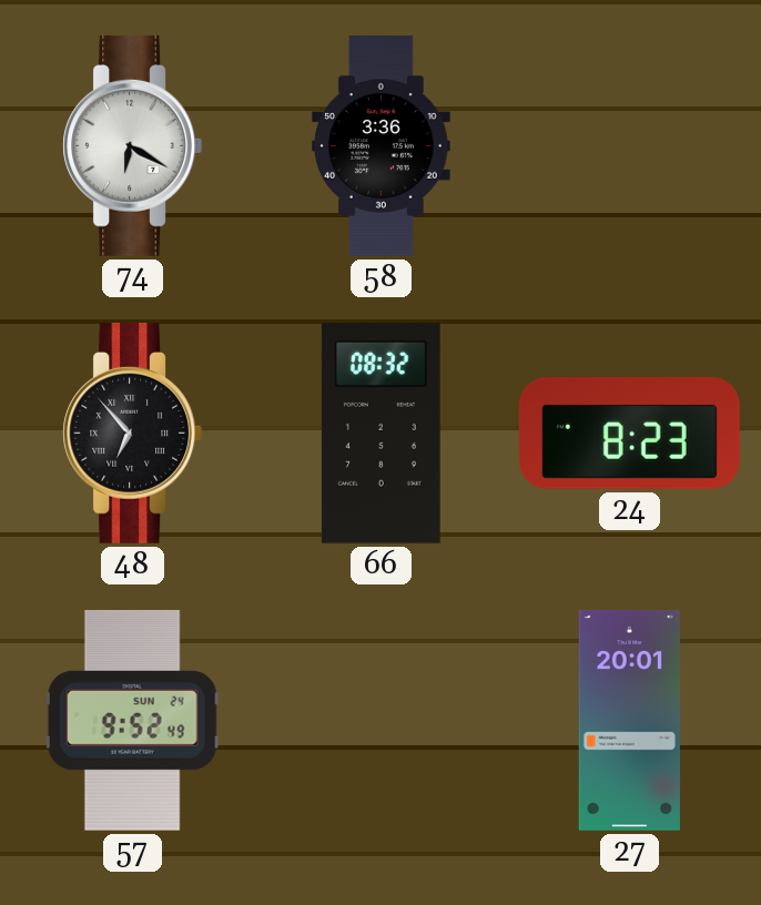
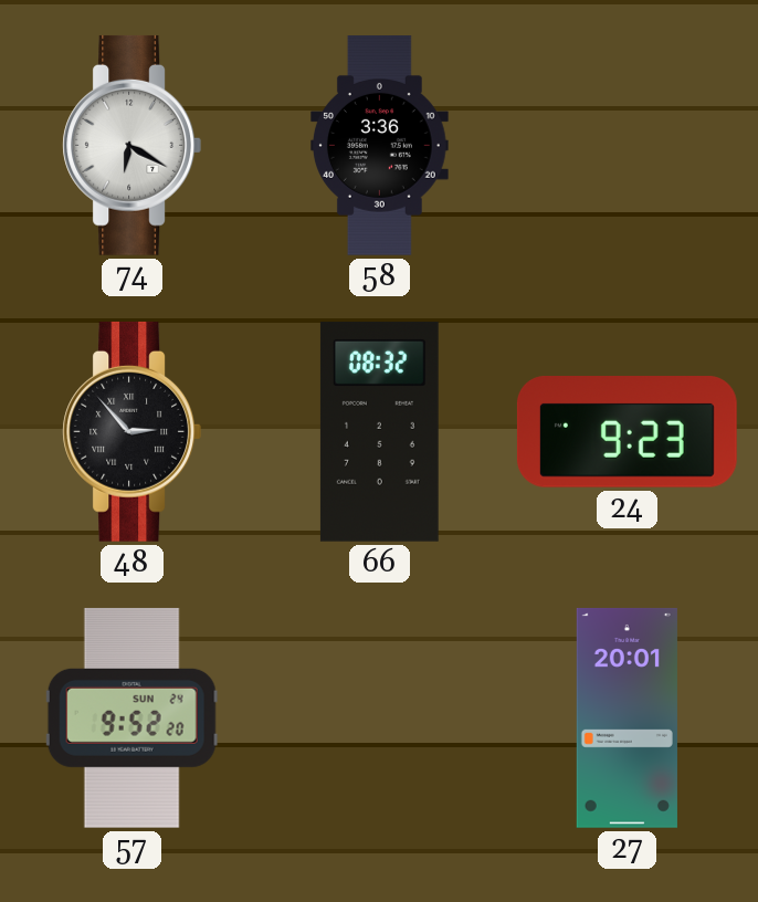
48: 6:53 -> 2:53 (131, 431)
24: 8:23 -> 9:23 (627, 432)
57: 9:52:49 -> 9:52:20 (131, 717)
